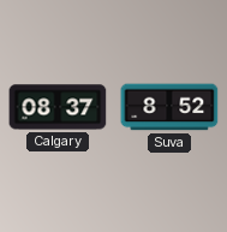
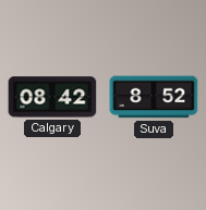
Calgary: 08:37 -> 08:42 (52, 97)
